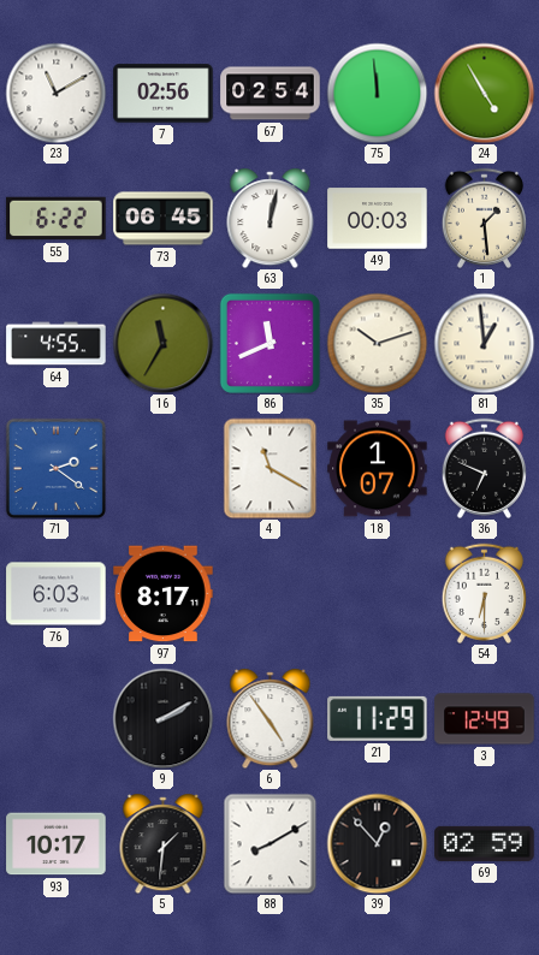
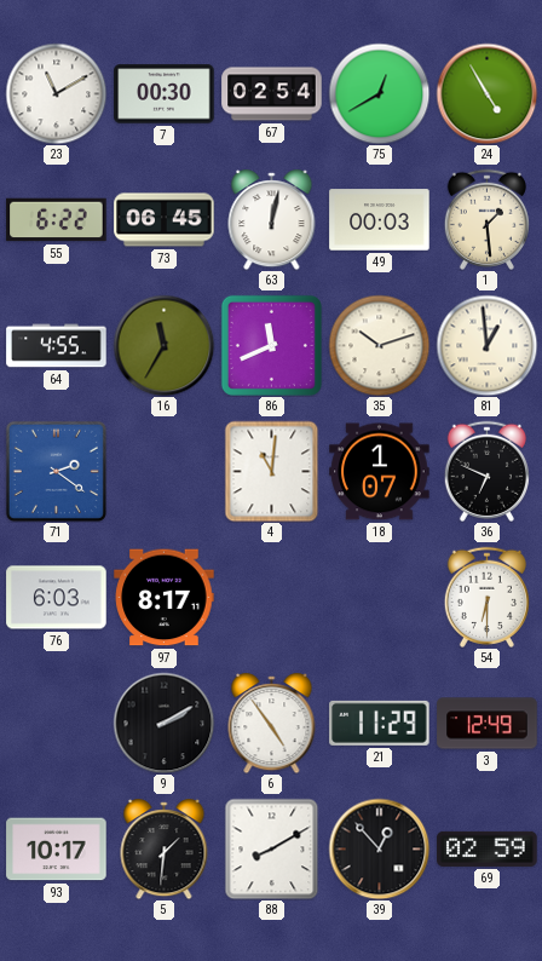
7: 02:56 -> 00:30 (165, 94)
75: 11:59 -> 12:40 (379, 93)
4: 11:20 -> 11:01 (272, 471)
